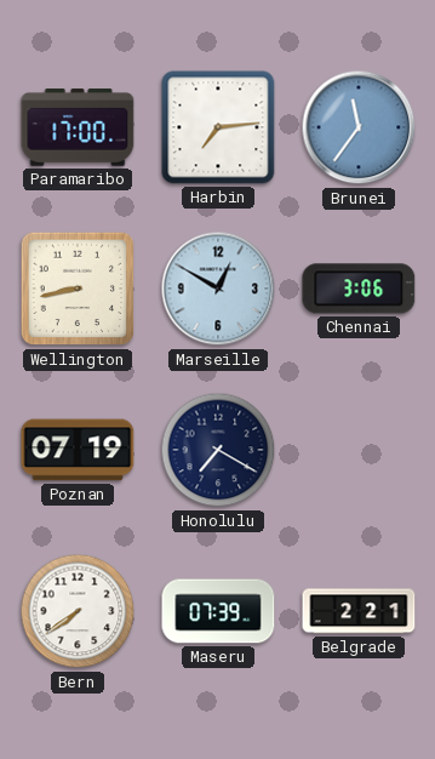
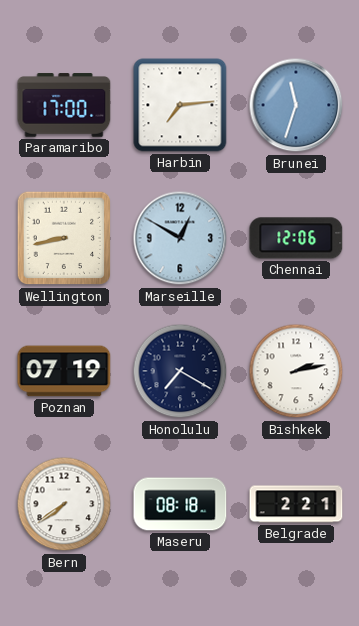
Brunei: 11:36 -> 11:33 (296, 105)
Chennai: 3:06 -> 12:06 (296, 238)
Bishkek: none -> 2:13 (296, 371)
Maseru: 07:39 -> 08:18 (180, 504)
